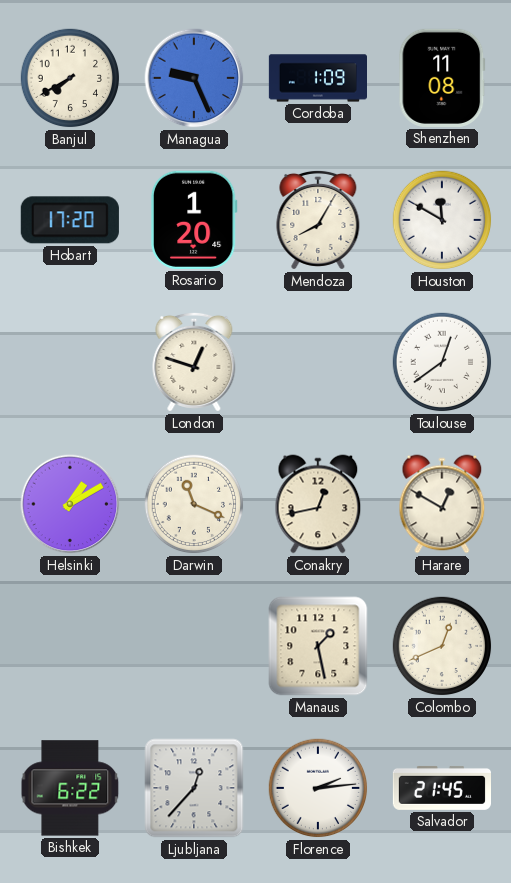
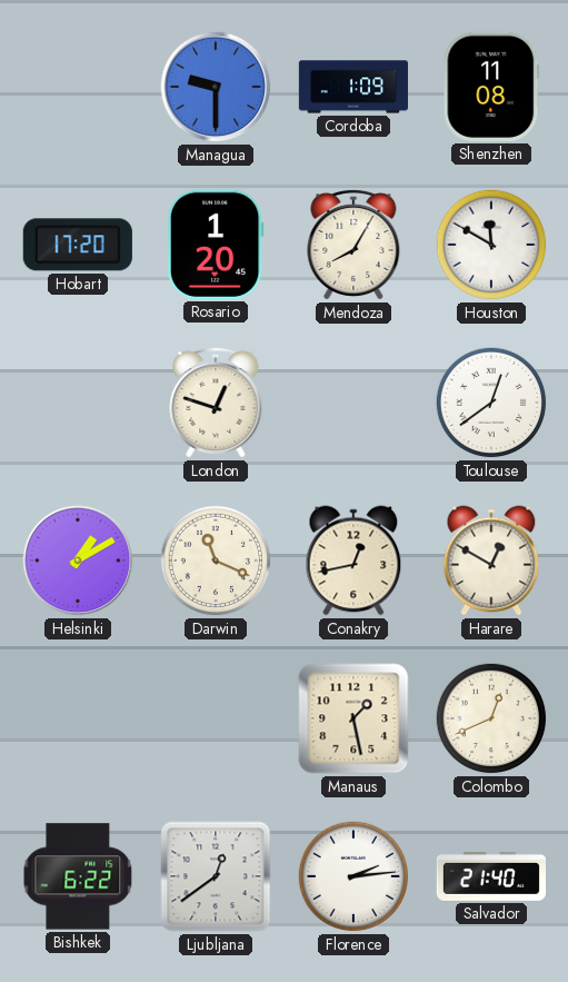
Banjul: 7:40 -> none (70, 78)
Managua: 9:26 -> 9:30 (216, 87)
Ljubljana: 12:37 -> 12:39 (216, 876)
Salvador: 21:45 -> 21:40 (490, 876)
